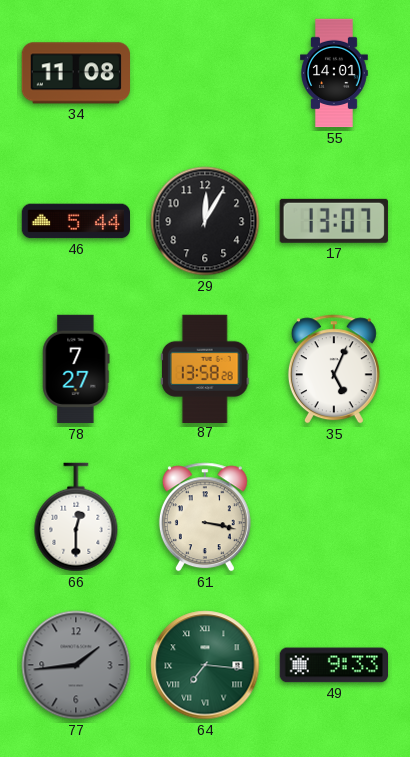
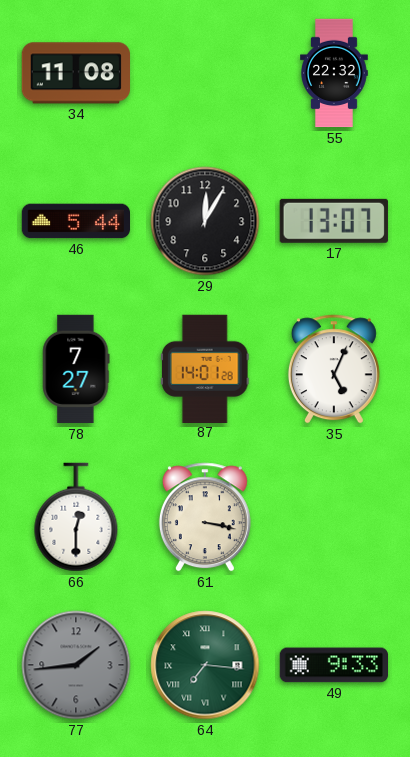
55: 14:01 -> 22:32 (335, 73)
87: 13:58 -> 14:01 (205, 368)
